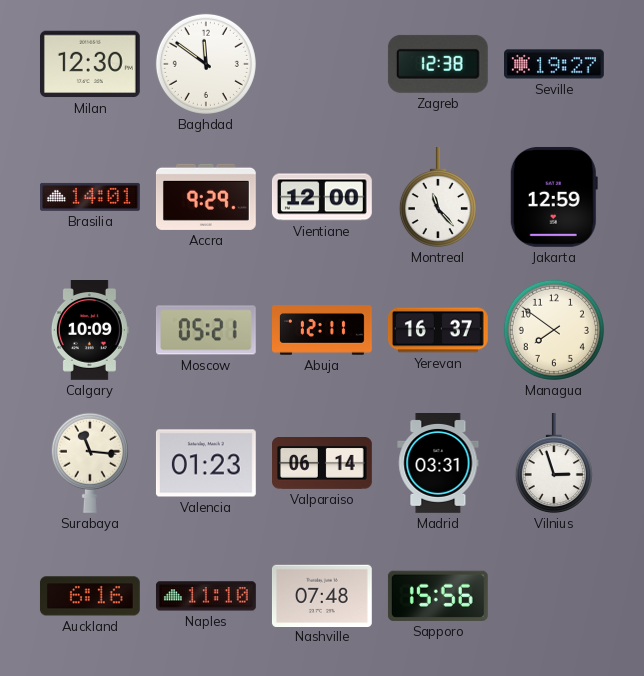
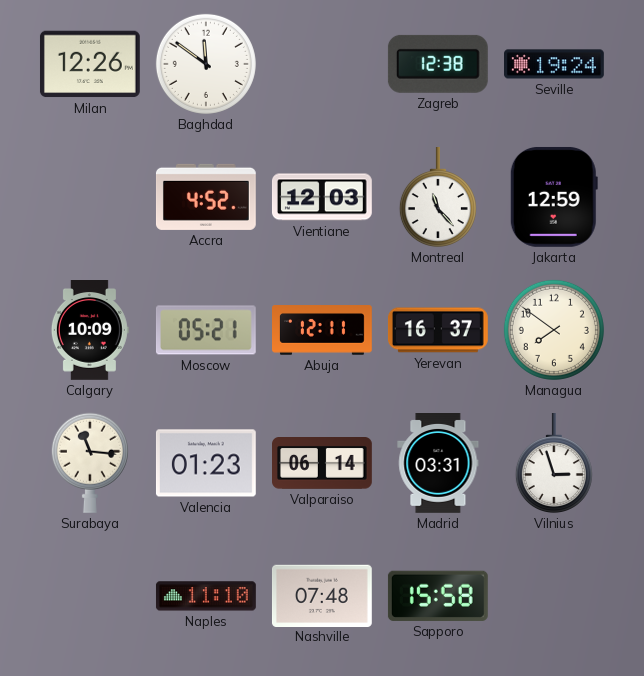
Milan: 12:30 -> 12:26 (90, 64)
Seville: 19:27 -> 19:24 (555, 64)
Brasilia: 14:01 -> none (91, 197)
Accra: 9:29 -> 4:52 (206, 197)
Vientiane: 12:00 -> 12:03 (322, 197)
Auckland: 6:16 -> none (90, 596)
Sapporo: 15:56 -> 15:58 (438, 596)
